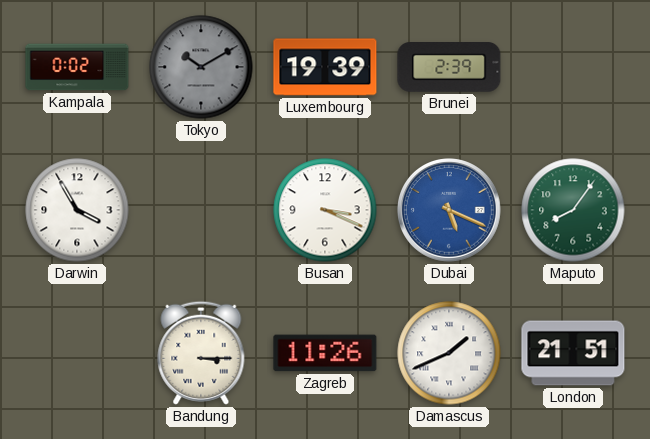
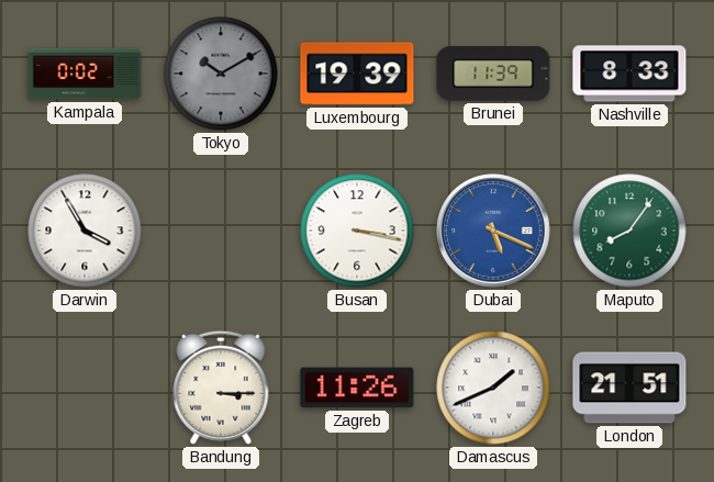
Brunei: 2:39 -> 11:39 (493, 75)
Nashville: none -> 8:33 (629, 74)
Busan: 3:19 -> 3:17 (357, 231)
